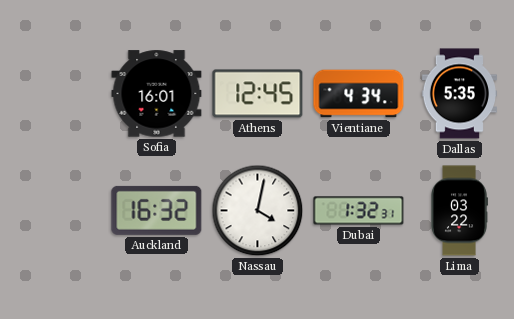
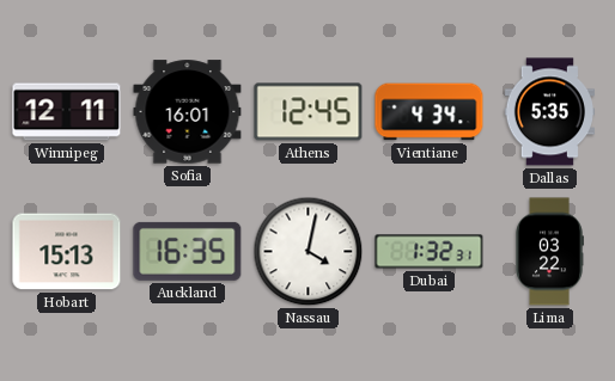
Winnipeg: none -> 12:11 (67, 112)
Hobart: none -> 15:13 (67, 252)
Auckland: 16:32 -> 16:35 (188, 251)
